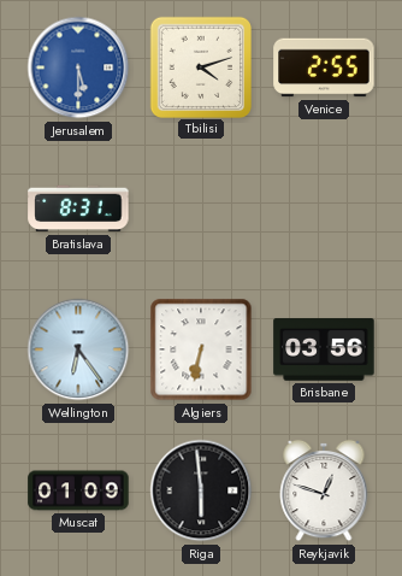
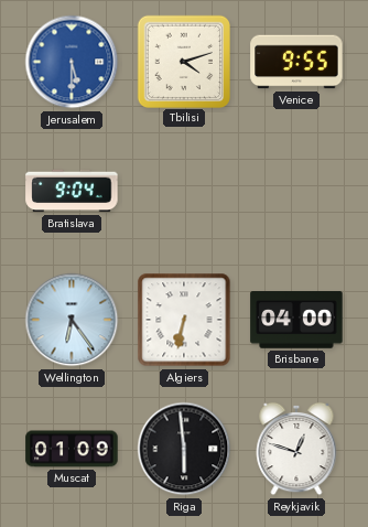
Venice: 2:55 -> 9:55 (296, 62)
Bratislava: 8:31 -> 9:04 (72, 191)
Brisbane: 03:56 -> 04:00 (296, 320)
